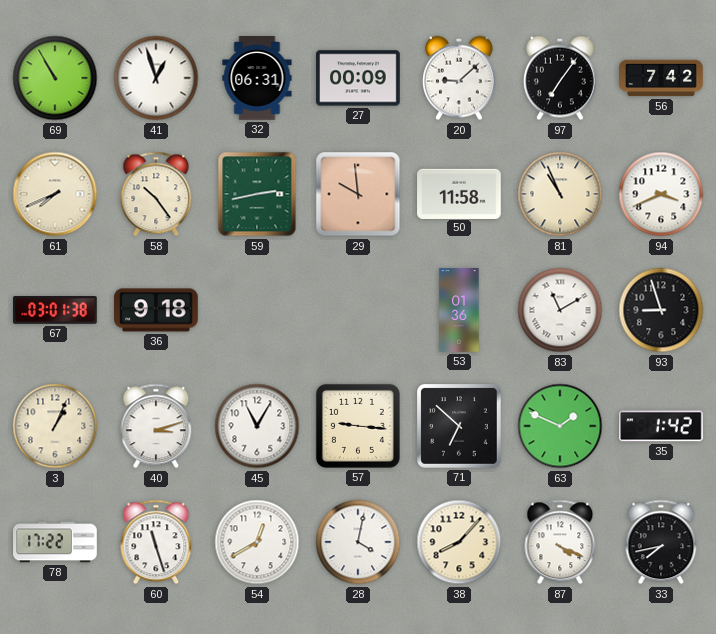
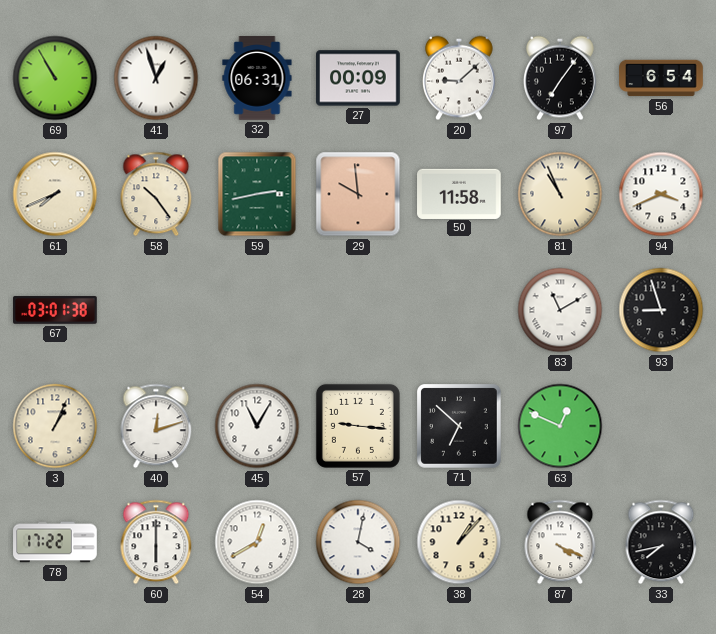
56: 7:42 -> 6:54 (661, 78)
36: 9:18 -> none (156, 310)
53: 01:36 -> none (459, 310)
40: 3:12 -> 12:12 (156, 426)
63: 1:49 -> 12:49 (560, 426)
35: 1:42 -> none (661, 426)
60: 11:27 -> 6:00 (156, 542)
38: 8:07 -> 1:07 (459, 542)
